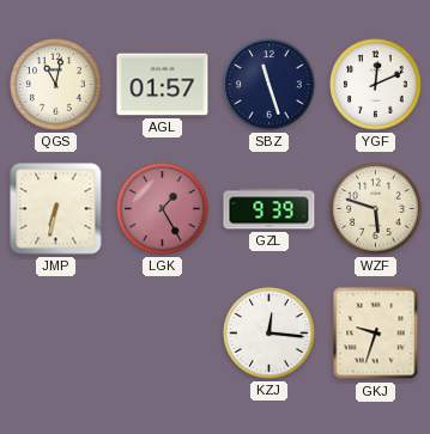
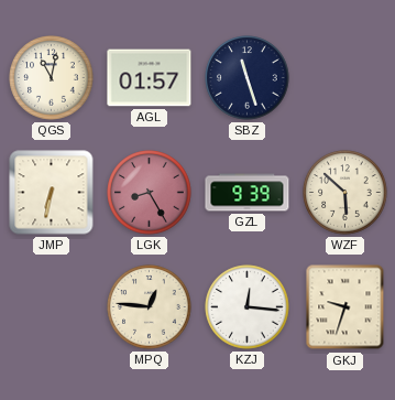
YGF: 12:11 -> none (376, 85)
LGK: 1:25 -> 8:25 (150, 193)
WZF: 5:48 -> 5:52 (345, 193)
MPQ: none -> 12:46 (150, 307)
